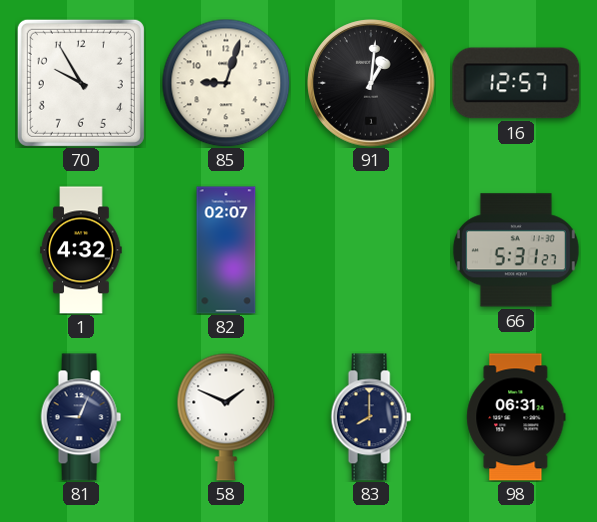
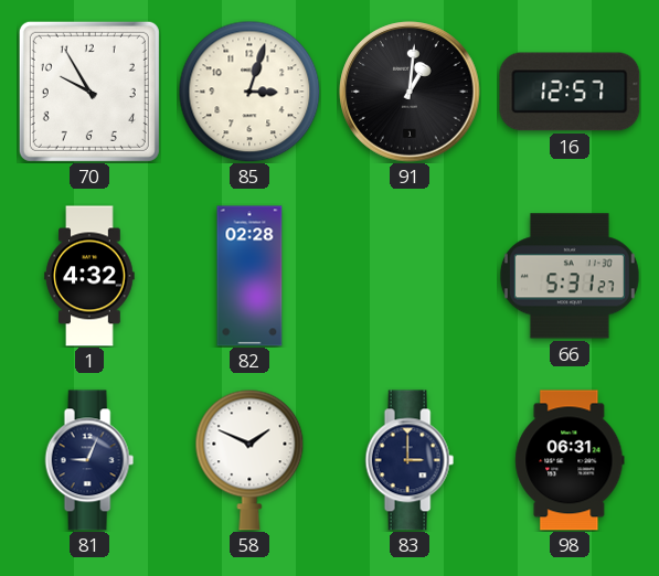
85: 9:03 -> 3:03 (249, 92)
82: 02:07 -> 02:28 (249, 276)
83: 8:00 -> 3:00 (410, 460)
